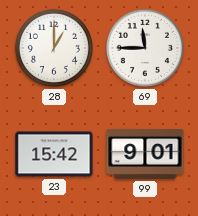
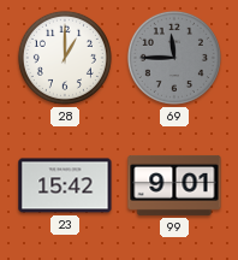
69 dial: white -> grey (174, 58)
